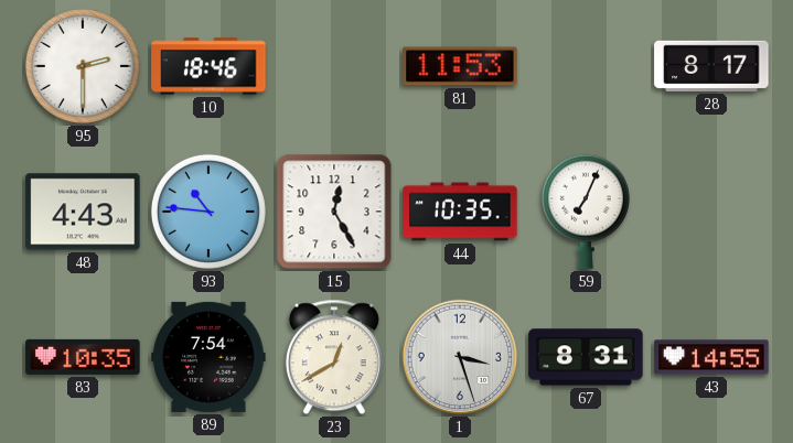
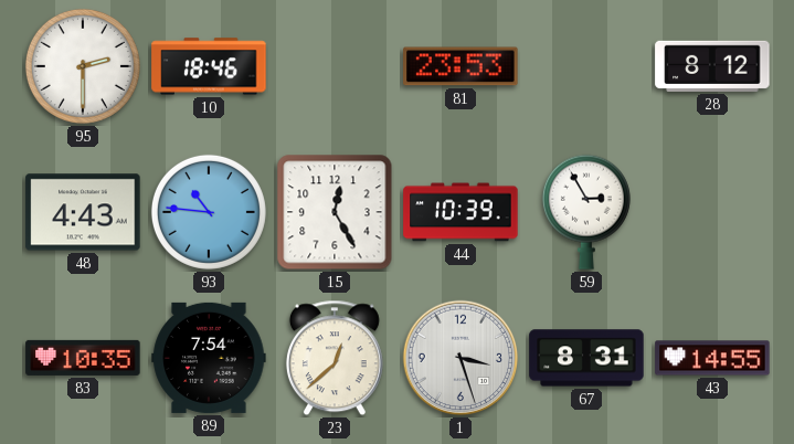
81: 11:53 -> 23:53 (460, 66)
28: 8:17 -> 8:12 (712, 66)
44: 10:35 -> 10:39 (460, 212)
59: 7:04 -> 2:55 (586, 212)
23: 12:40 -> 12:38 (335, 358)
